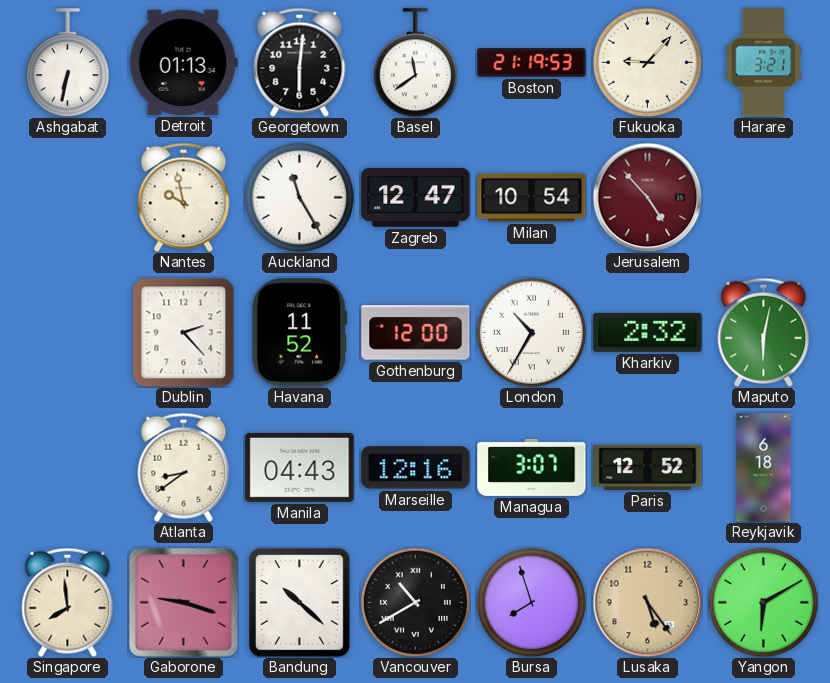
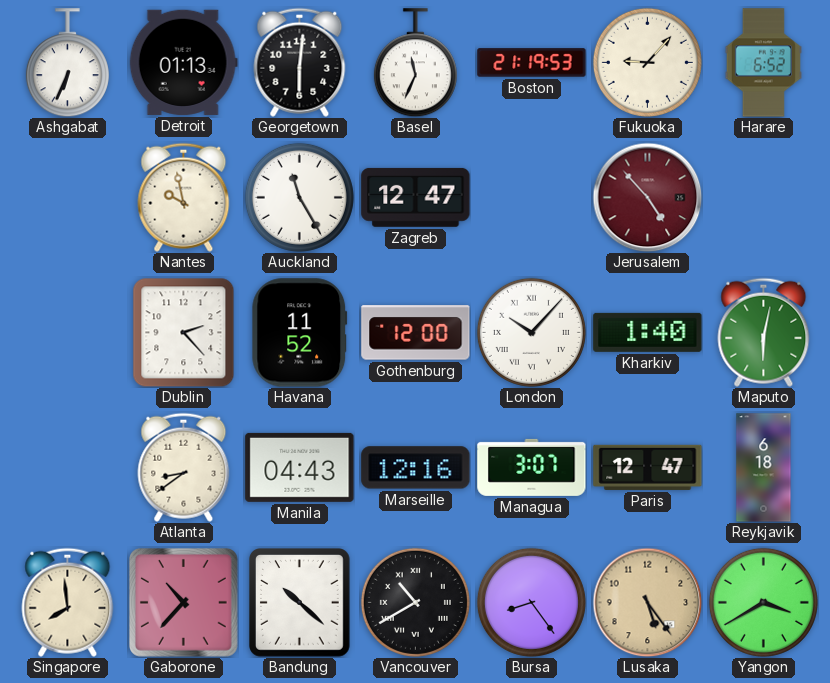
Ashgabat: 6:32 -> 6:34 (67, 63)
Basel: 11:39 -> 11:34 (415, 63)
Harare: 3:21 -> 6:52 (763, 63)
Milan: 10:54 -> none (532, 198)
London: 10:35 -> 10:07 (531, 332)
Kharkiv: 2:32 -> 1:40 (648, 332)
Paris: 12:52 -> 12:47 (648, 467)
Gaborone: 9:18 -> 10:37 (183, 602)
Bursa: 7:57 -> 8:24 (531, 602)
Yangon: 6:10 -> 3:40 (763, 602)
